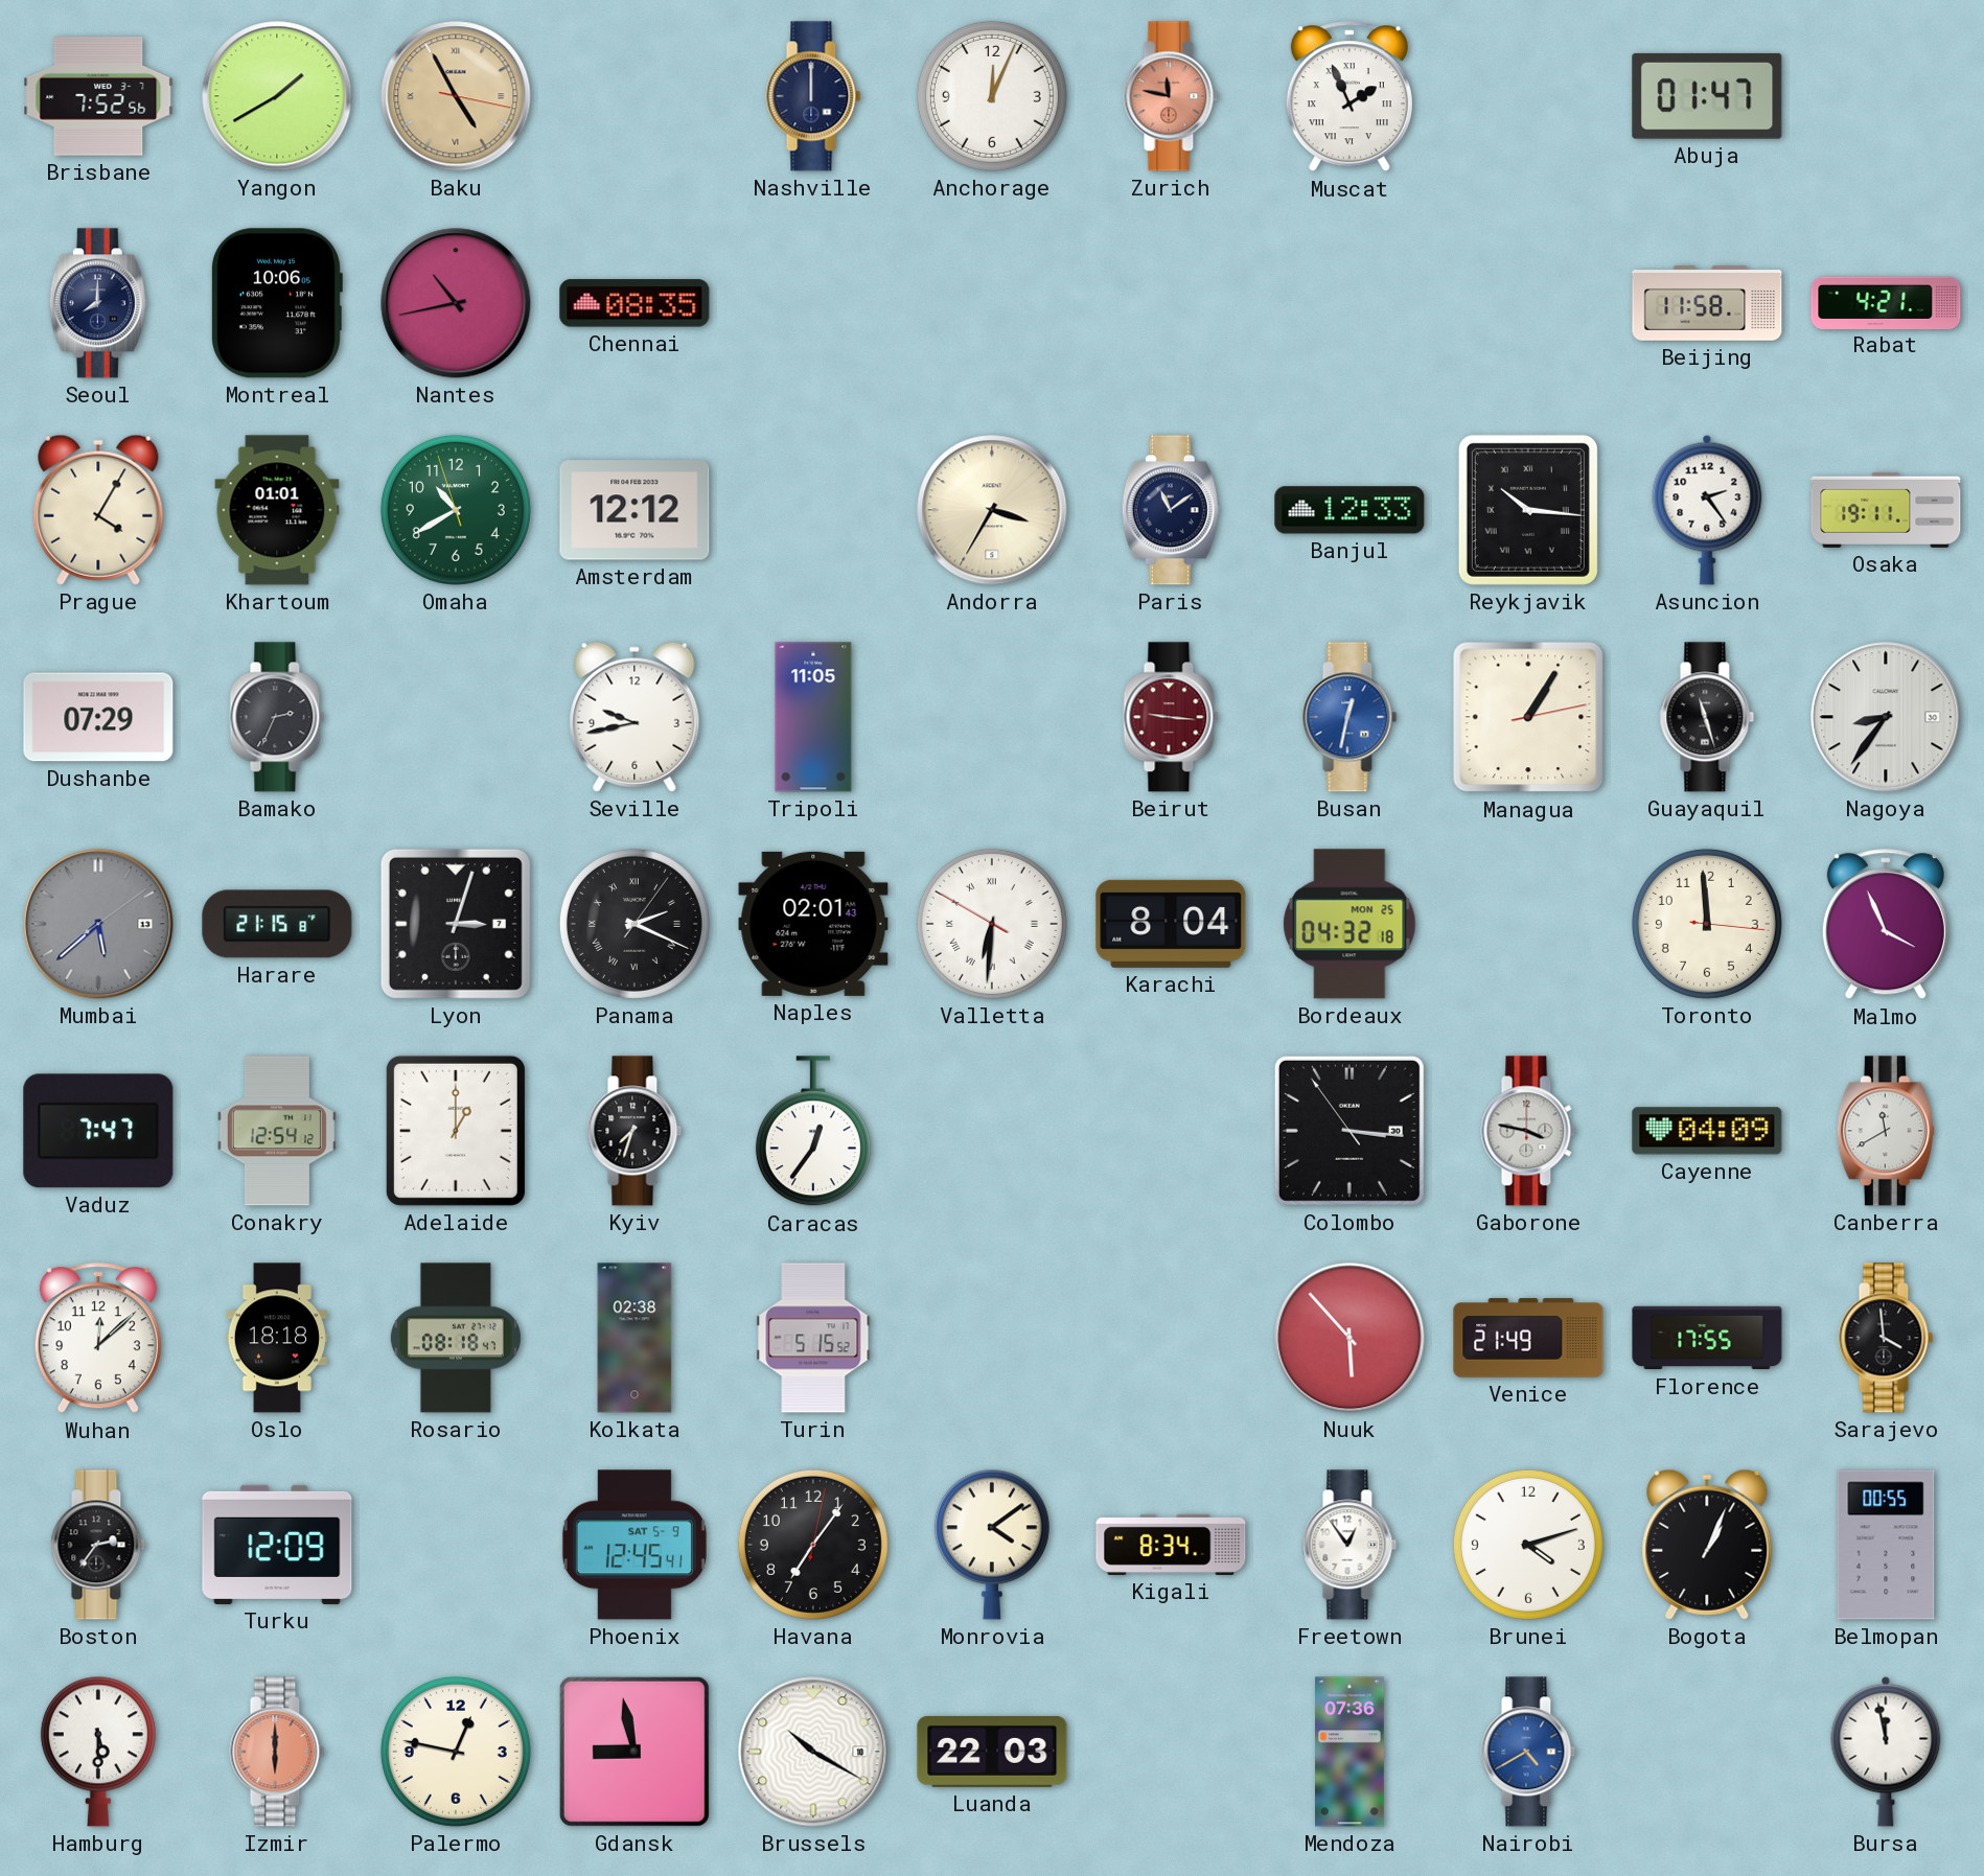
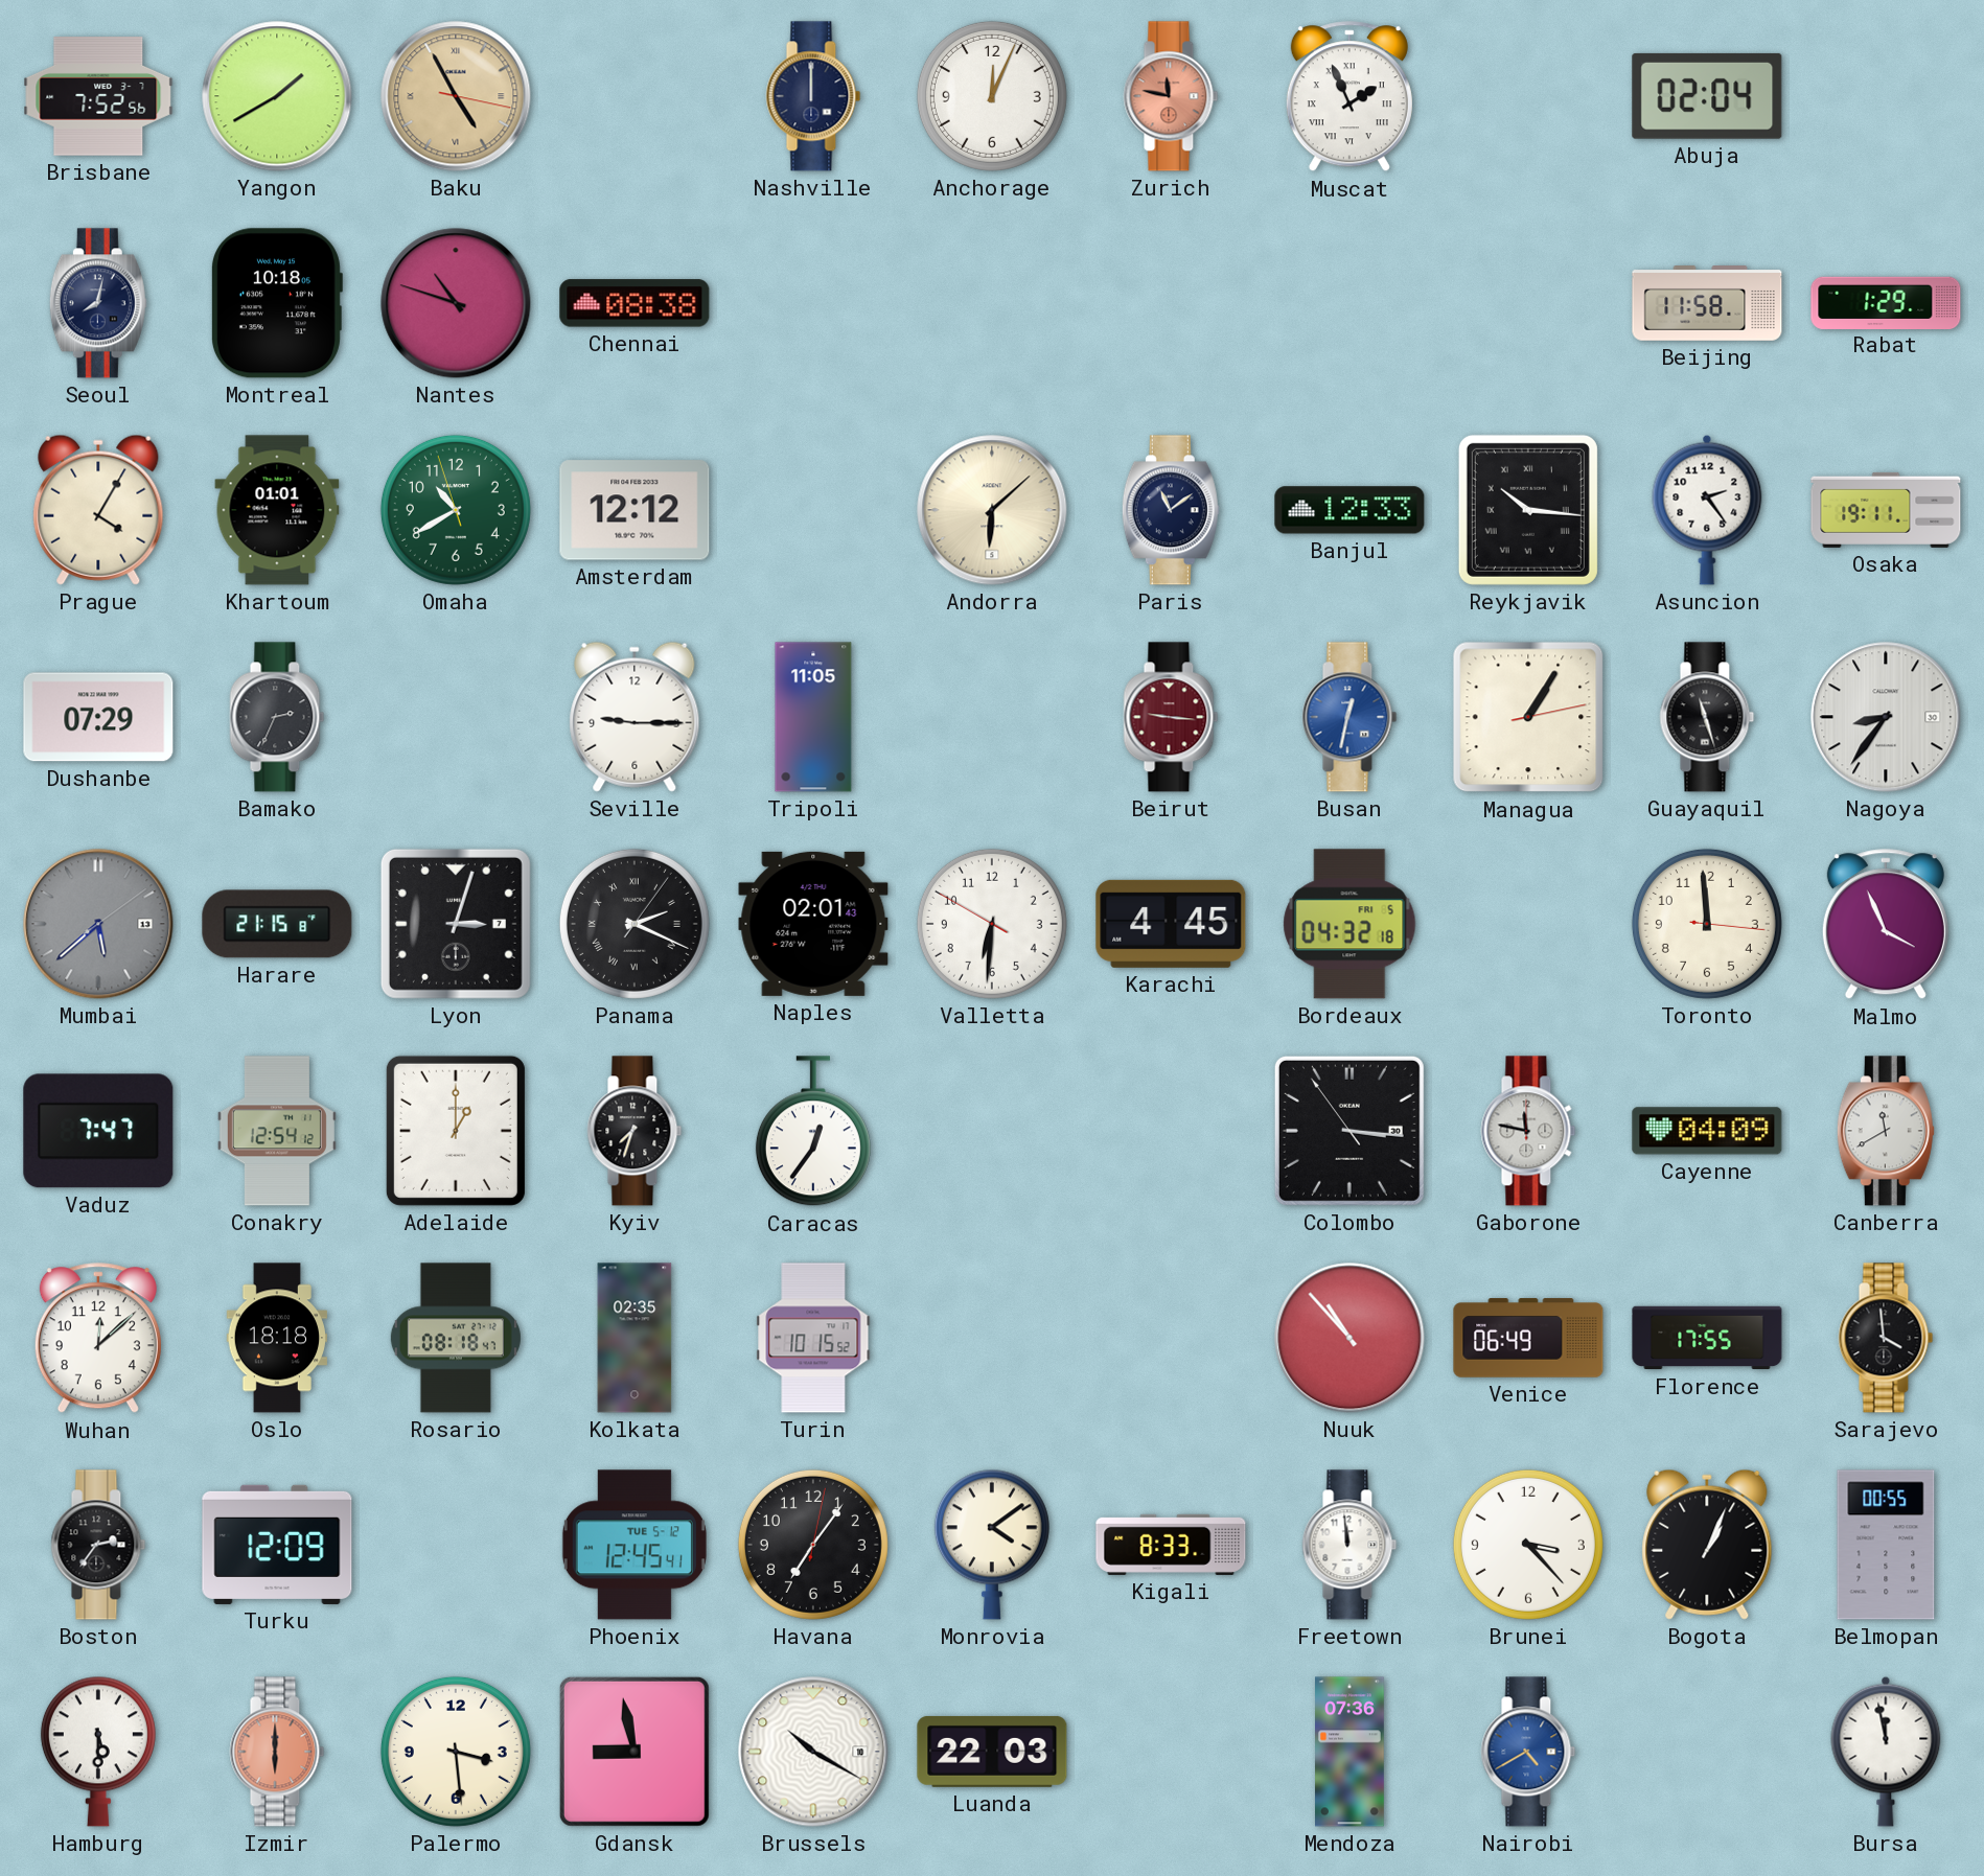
Abuja: 01:47 -> 02:04 (1707, 96)
Seoul: 8:00 -> 8:02 (98, 303)
Montreal: 10:06 -> 10:18 (276, 303)
Nantes: 10:43 -> 10:48 (456, 303)
Chennai: 08:35 -> 08:38 (635, 303)
Rabat: 4:21 -> 1:29 (1886, 302)
Andorra: 3:35 -> 6:08 (992, 510)
Seville: 9:43 -> 9:15 (635, 717)
Valletta numerals: Roman -> Arabic (992, 924)
Karachi: 8:04 -> 4:45 (1171, 924)
Bordeaux date: MON 25 -> FRI 5 (1349, 924)
Gaborone: 3:47 -> 11:47 (1528, 1131)
Kolkata: 02:38 -> 02:35 (635, 1338)
Turin: 5:15 -> 10:15 (813, 1338)
Nuuk: 5:53 -> 10:53 (1349, 1338)
Venice: 21:49 -> 06:49 (1528, 1338)
Phoenix date: SAT 5-9 -> TUE 5-12 (635, 1545)
Kigali: 8:34 -> 8:33 (1171, 1545)
Freetown: 12:54 -> 11:59 (1349, 1545)
Brunei: 4:12 -> 3:23 (1528, 1545)
Palermo: 12:47 -> 3:29 (456, 1752)
